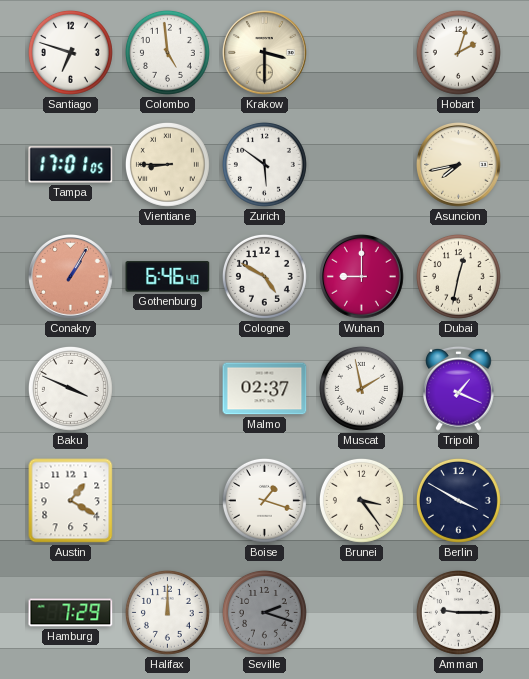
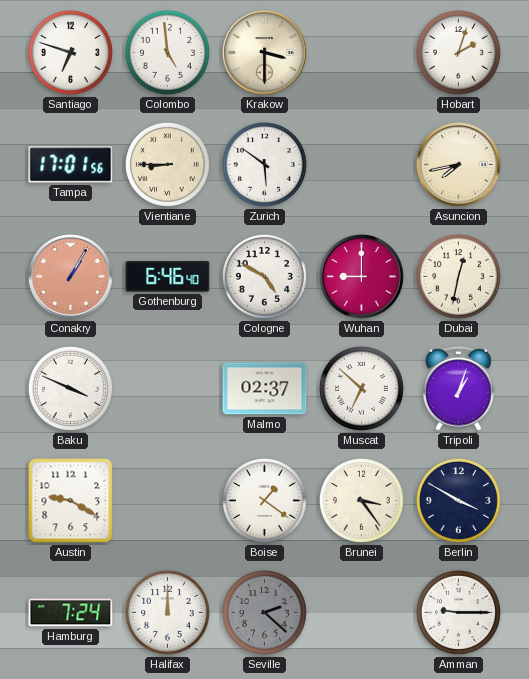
Tampa: 17:01:05 -> 17:01:56 (71, 165)
Muscat: 1:58 -> 6:52 (361, 388)
Tripoli: 1:19 -> 1:03 (459, 388)
Austin: 1:20 -> 9:20 (71, 501)
Boise: 1:18 -> 1:21 (264, 500)
Hamburg: 7:29 -> 7:24 (71, 613)
Seville: 2:18 -> 2:22 (264, 612)
